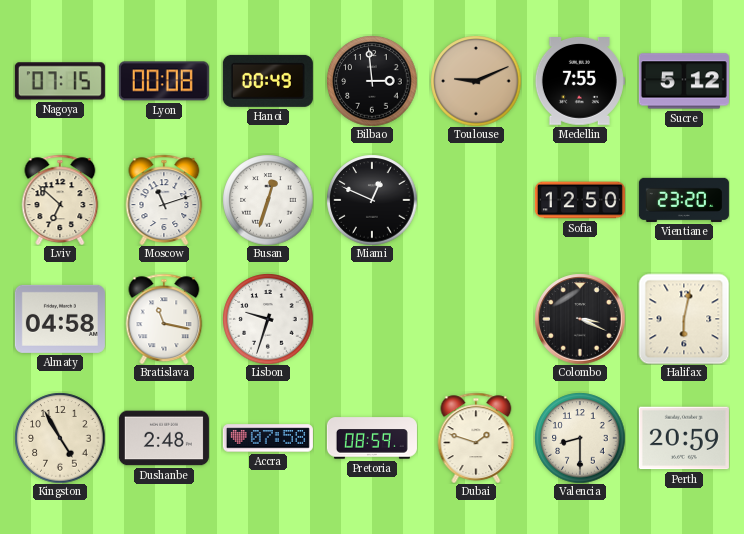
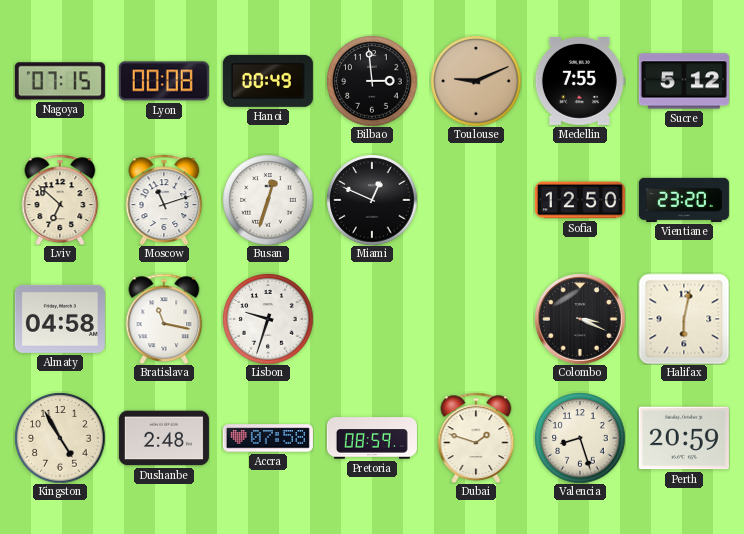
Valencia: 8:30 -> 8:27 (580, 438)
